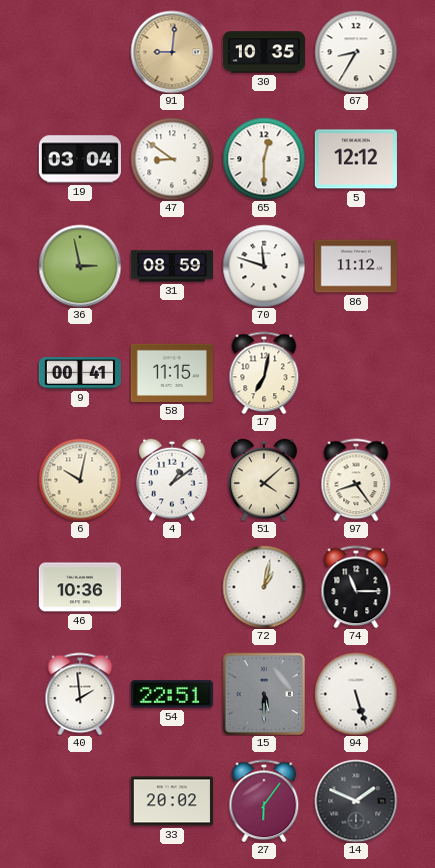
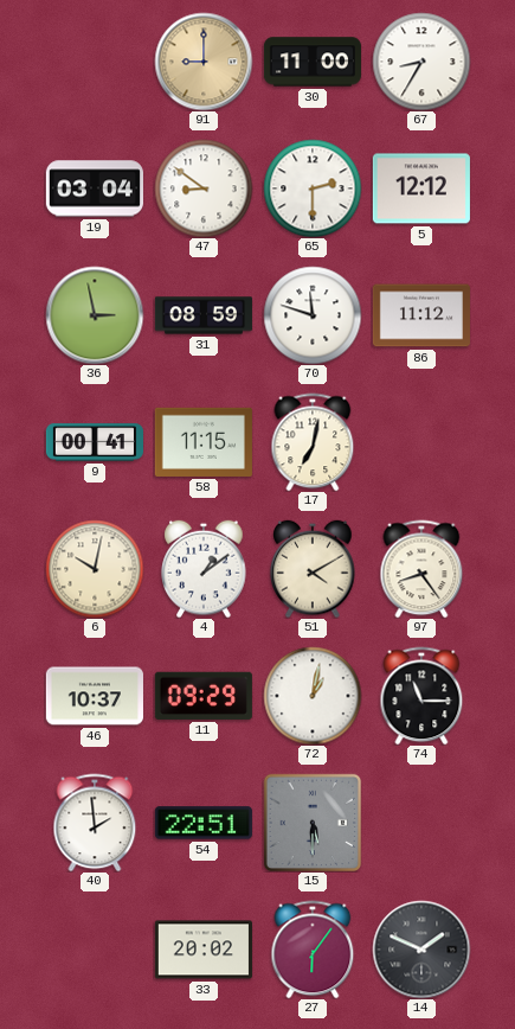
91: 9:01 -> 9:00 (204, 62)
30: 10:35 -> 11:00 (313, 62)
65: 12:30 -> 2:30 (313, 188)
51: 4:08 -> 4:10 (313, 569)
46: 10:36 -> 10:37 (95, 696)
11: none -> 09:29 (204, 696)
94: 5:27 -> none (356, 694)
